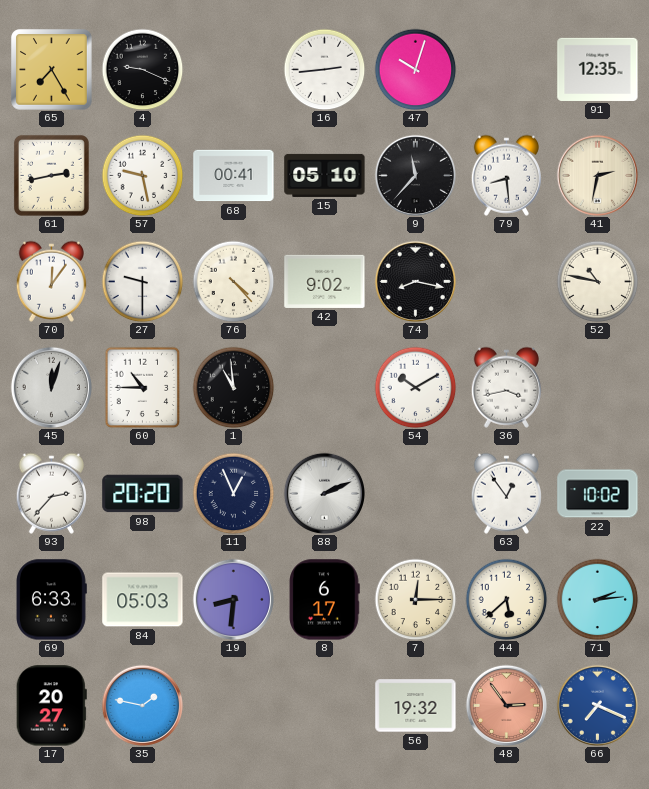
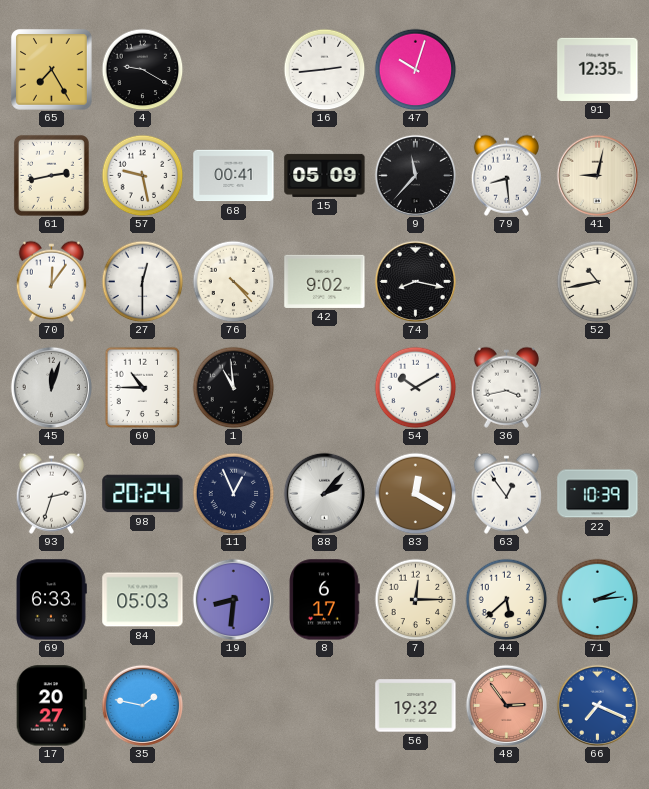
4: 9:19 -> 9:20 (142, 69)
15: 05:10 -> 05:09 (325, 175)
41: 2:32 -> 9:02 (597, 175)
27: 9:30 -> 12:30 (142, 281)
52: 10:47 -> 10:43 (597, 281)
93: 2:37 -> 2:33 (51, 493)
98: 20:20 -> 20:24 (143, 494)
88: 2:11 -> 2:07 (324, 493)
83: none -> 12:20 (415, 493)
22: 10:02 -> 10:39 (598, 494)
